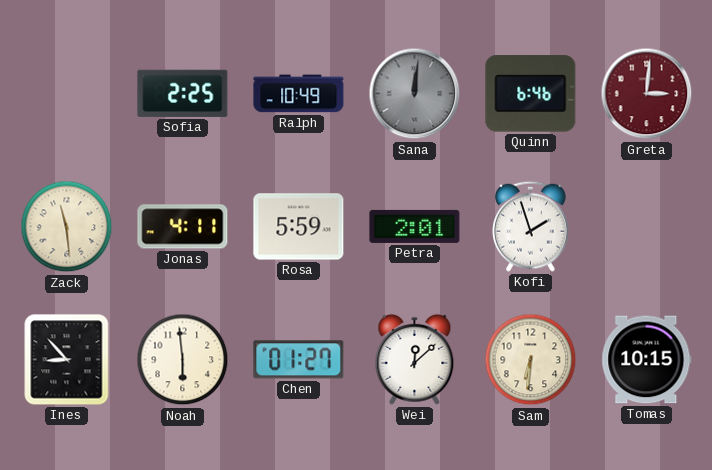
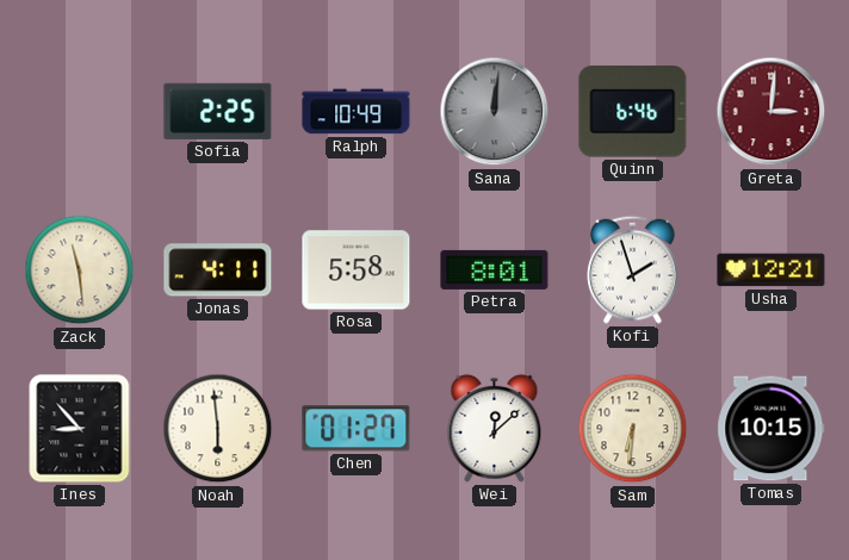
Rosa: 5:59 -> 5:58 (357, 270)
Petra: 2:01 -> 8:01 (495, 269)
Usha: none -> 12:21 (771, 270)
